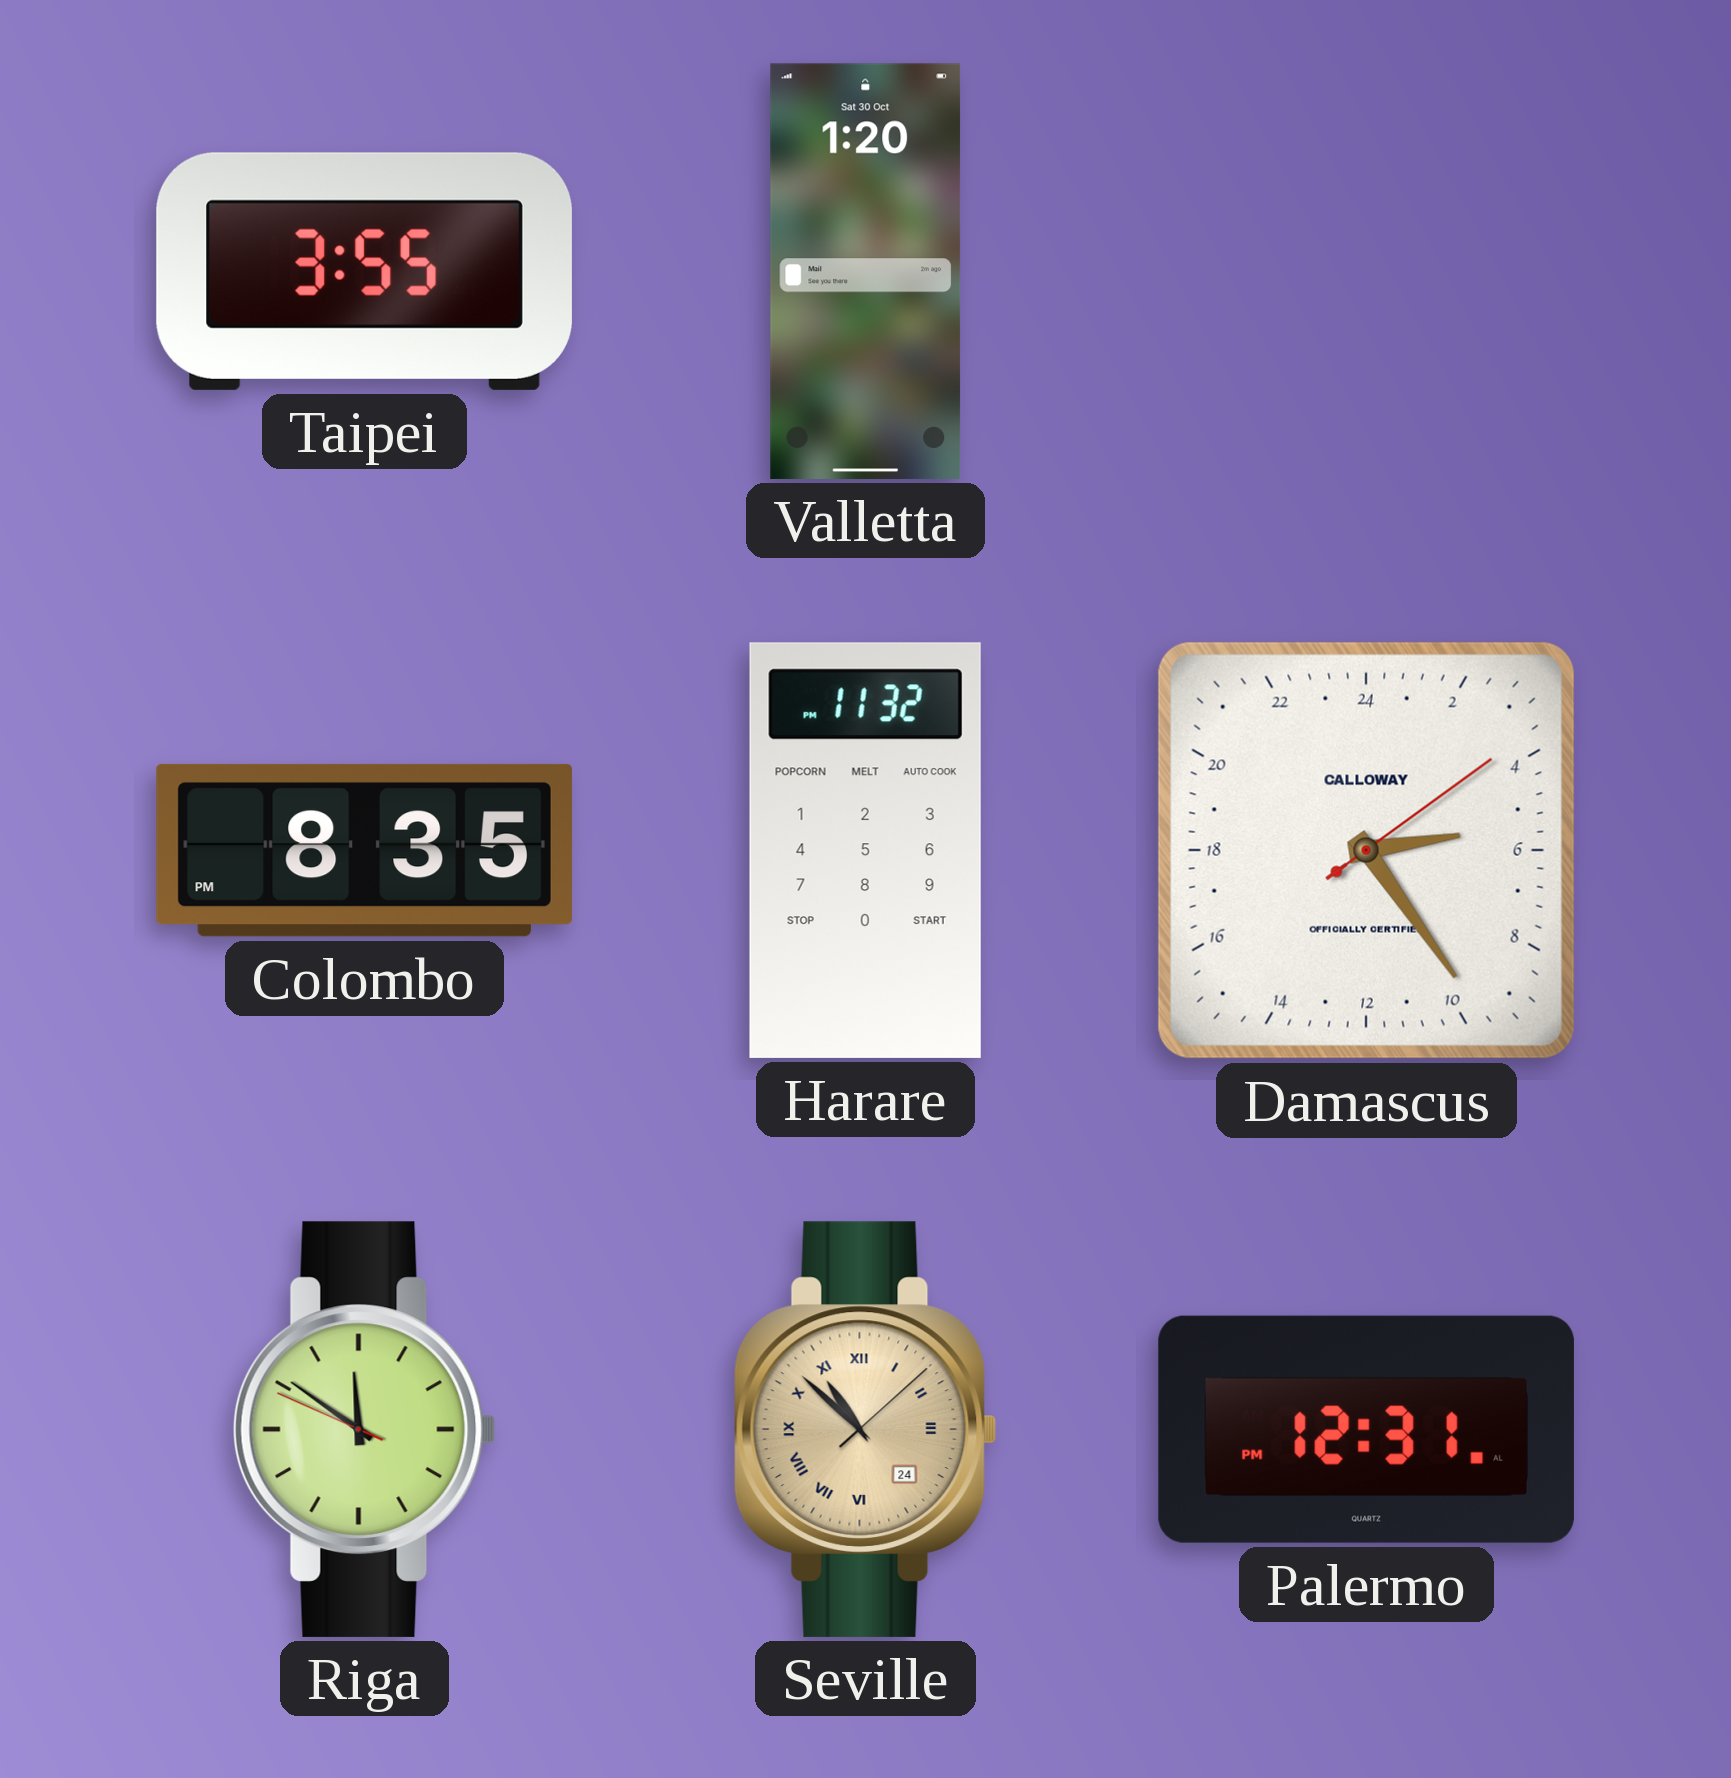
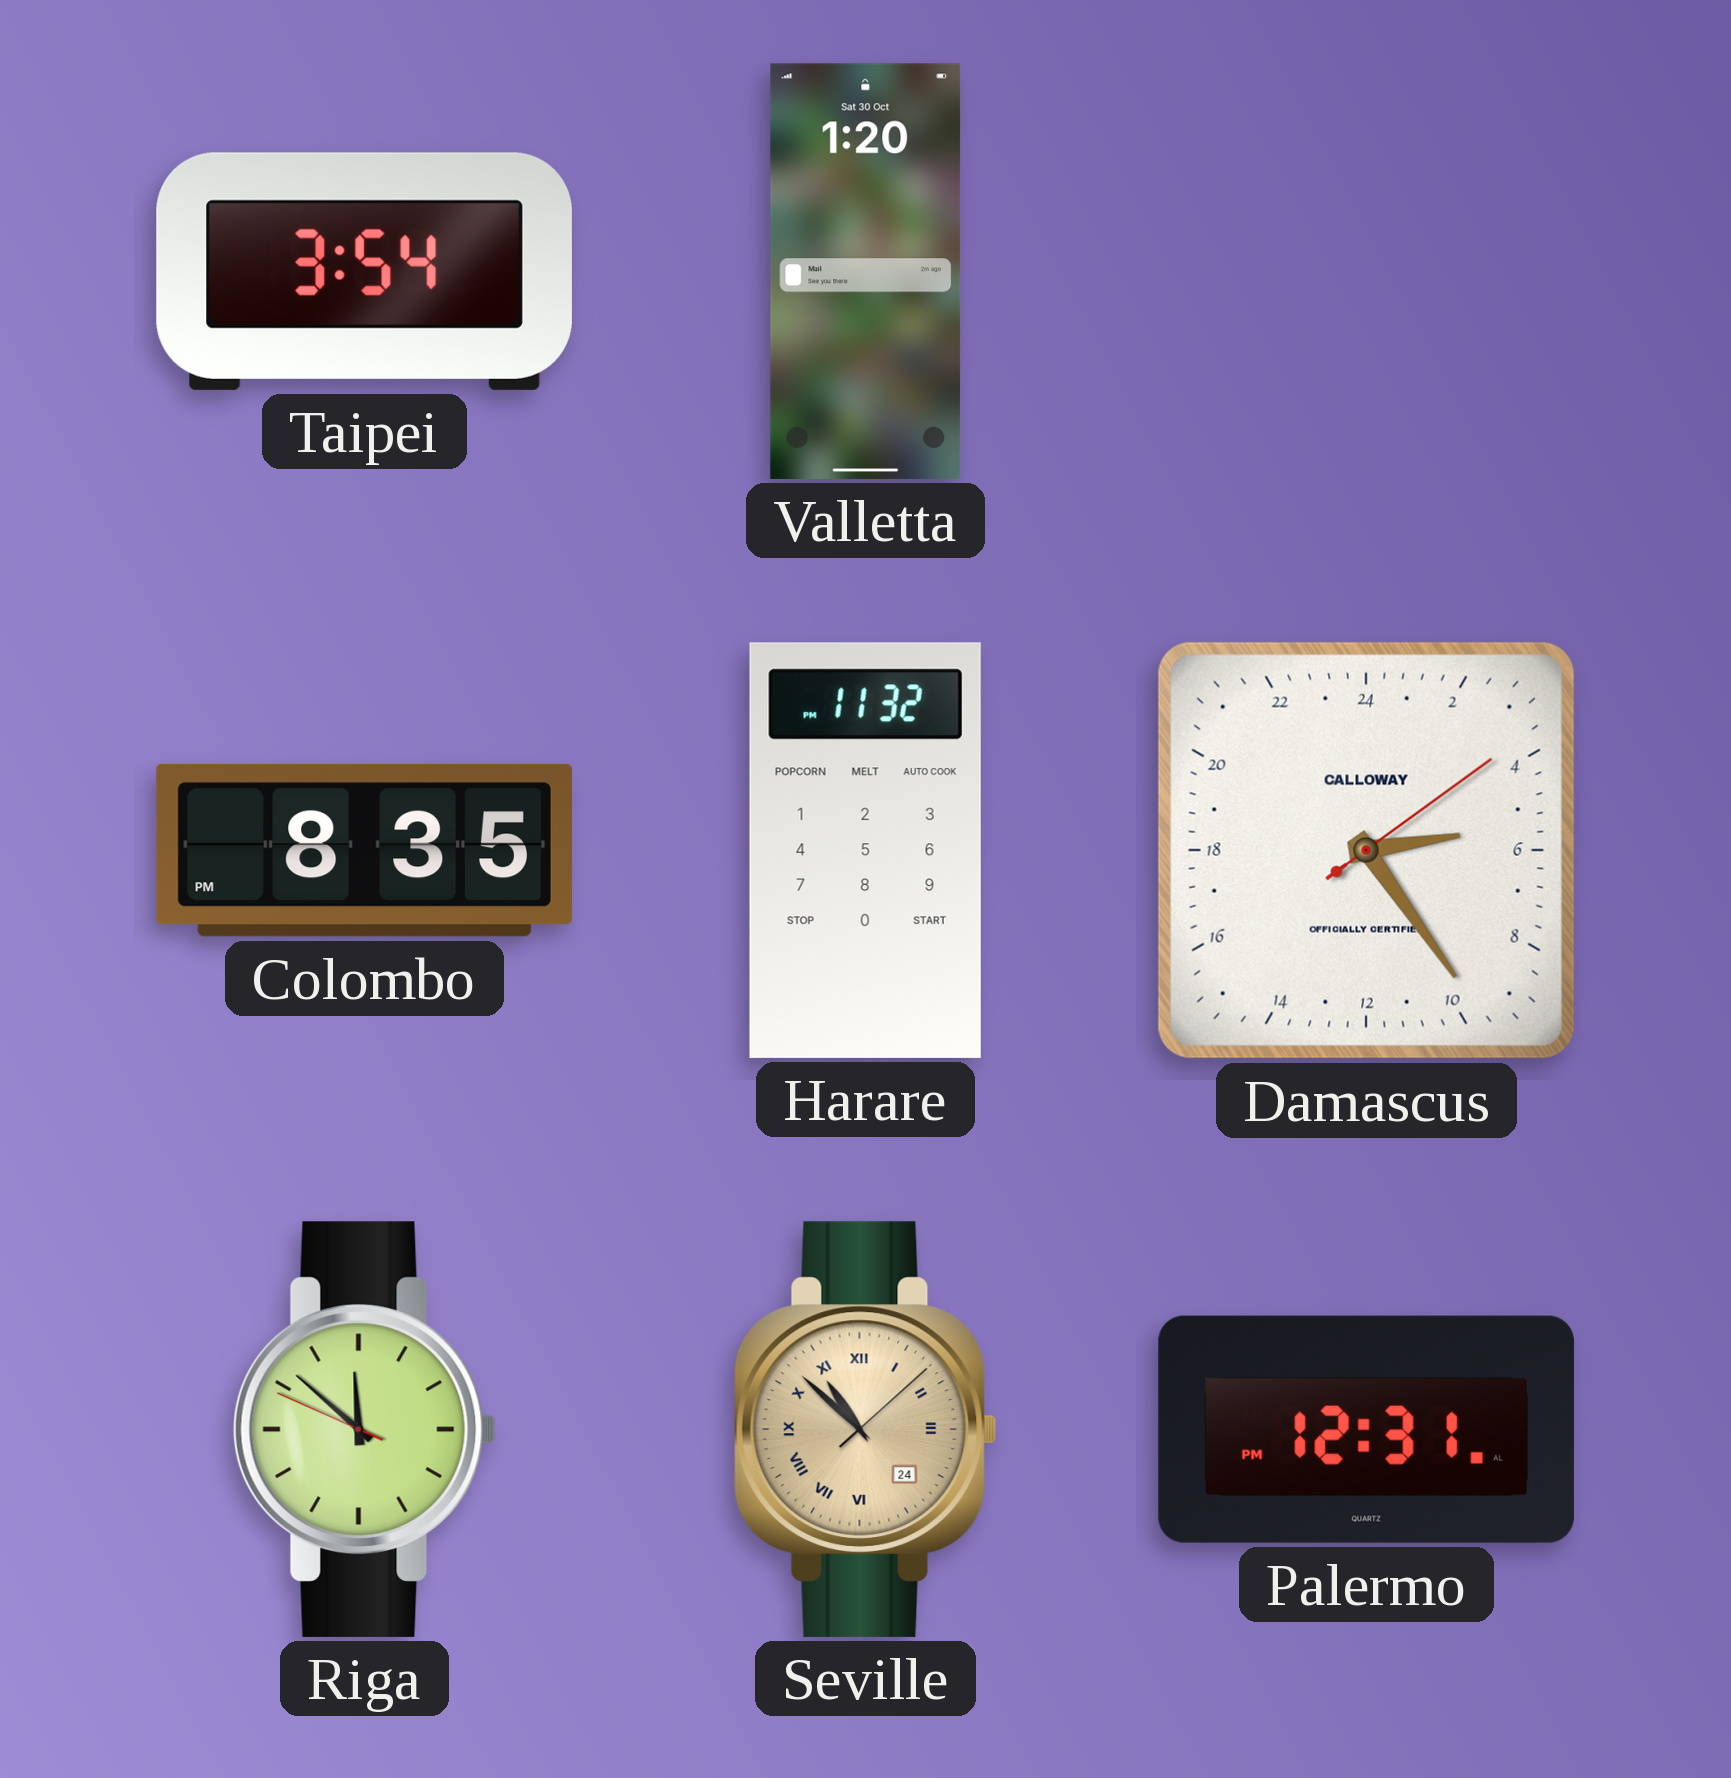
Taipei: 3:55 -> 3:54 (364, 271)
Riga: 11:50 -> 11:51 (364, 1429)
